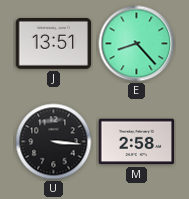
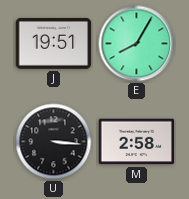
J: 13:51 -> 19:51 (54, 43)
E: 8:23 -> 8:05 (137, 44)
